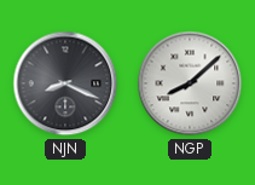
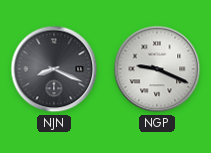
NGP: 8:08 -> 9:19 (157, 69)
